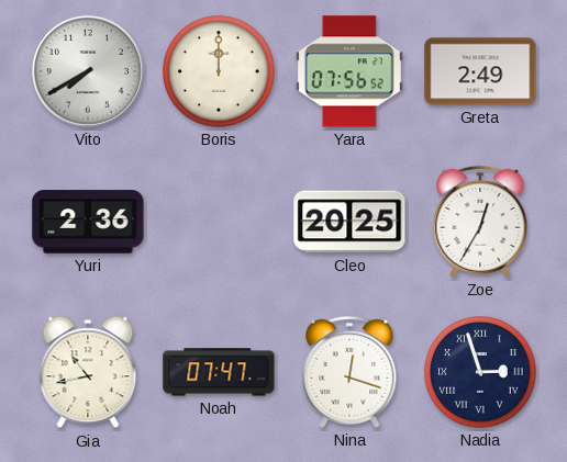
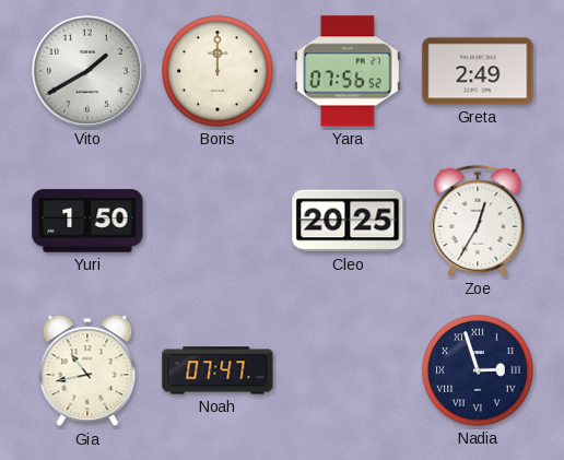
Vito: 7:40 -> 1:40 (87, 71)
Yuri: 2:36 -> 1:50 (87, 221)
Nina: 12:18 -> none (349, 372)
